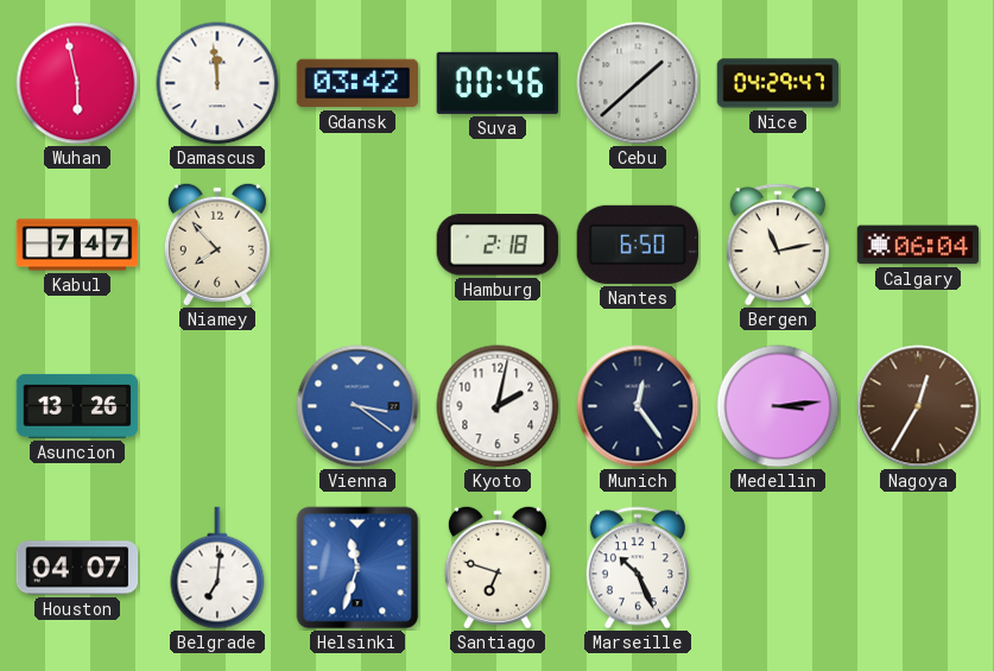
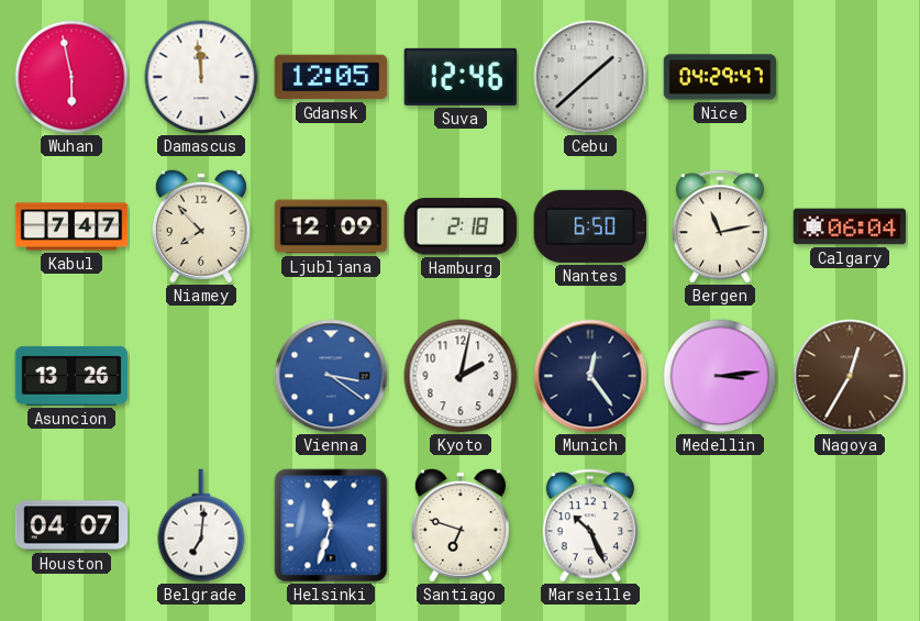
Gdansk: 03:42 -> 12:05 (331, 77)
Suva: 00:46 -> 12:46 (459, 77)
Ljubljana: none -> 12:09 (331, 226)
